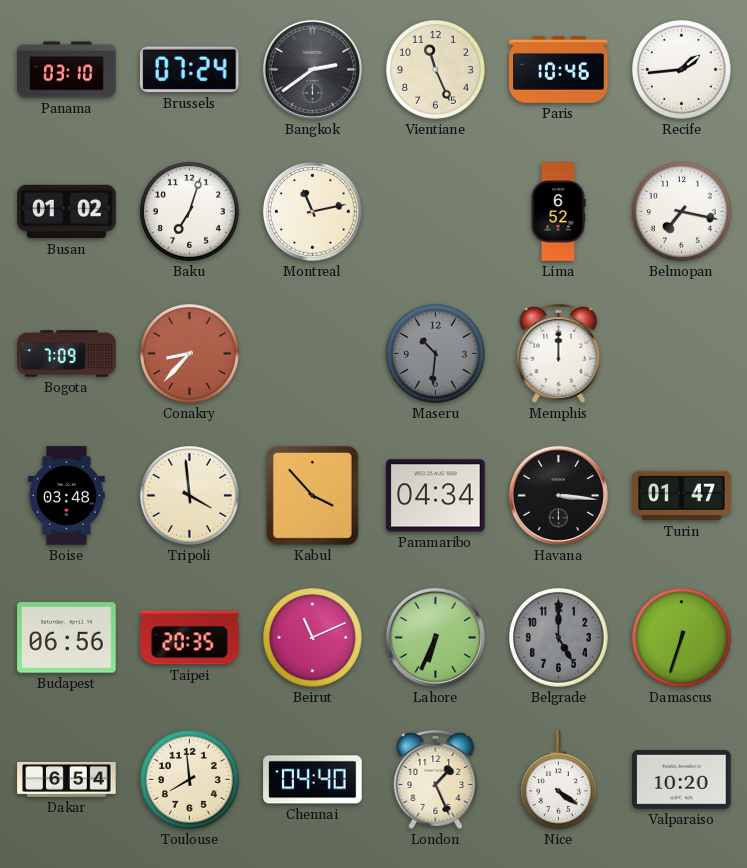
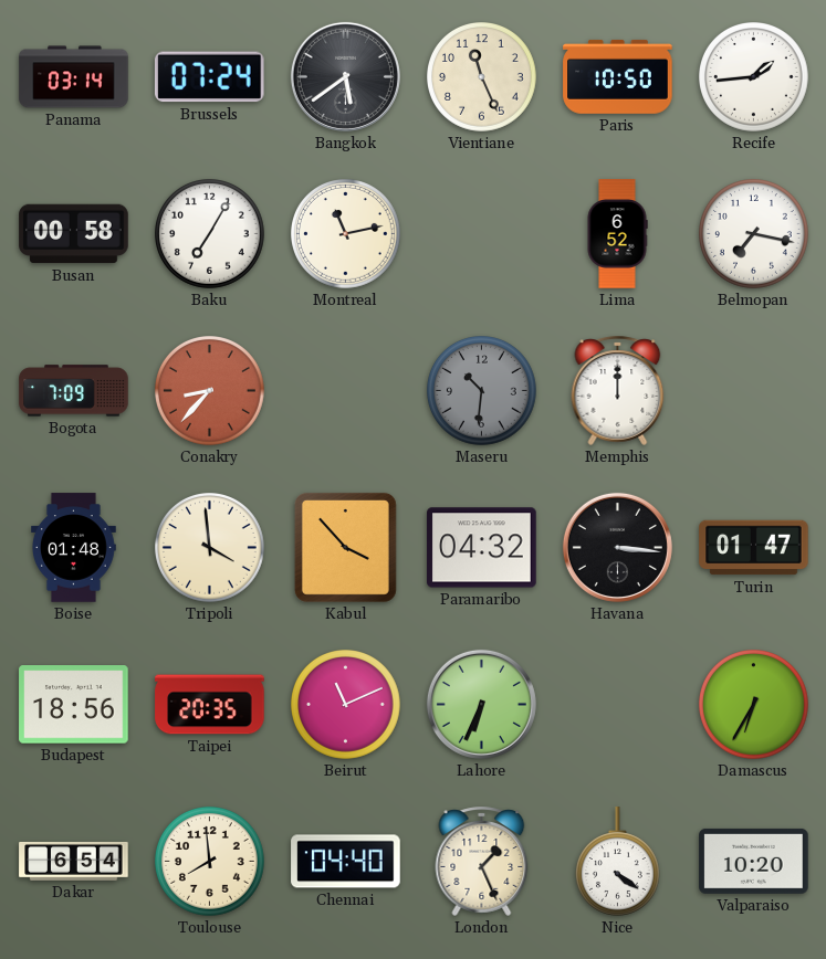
Panama: 03:10 -> 03:14 (74, 77)
Bangkok: 2:39 -> 5:39 (345, 76)
Paris: 10:46 -> 10:50 (618, 77)
Busan: 01:02 -> 00:58 (74, 234)
Baku: 7:03 -> 7:05 (210, 234)
Boise: 03:48 -> 01:48 (74, 548)
Paramaribo: 04:34 -> 04:32 (482, 548)
Budapest: 06:56 -> 18:56 (74, 705)
Belgrade: 5:00 -> none (559, 638)
Damascus: 6:33 -> 6:35 (754, 705)
